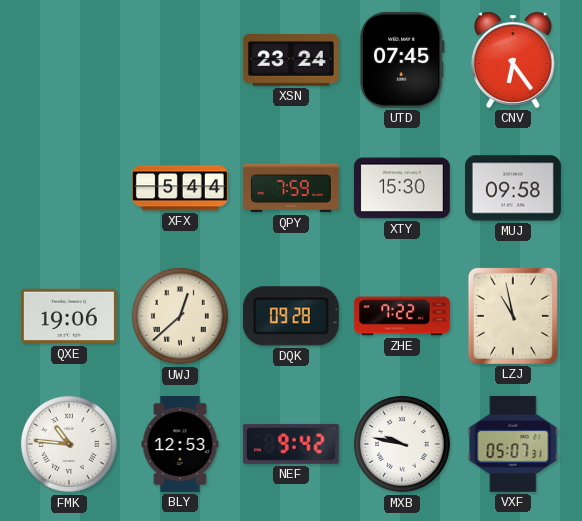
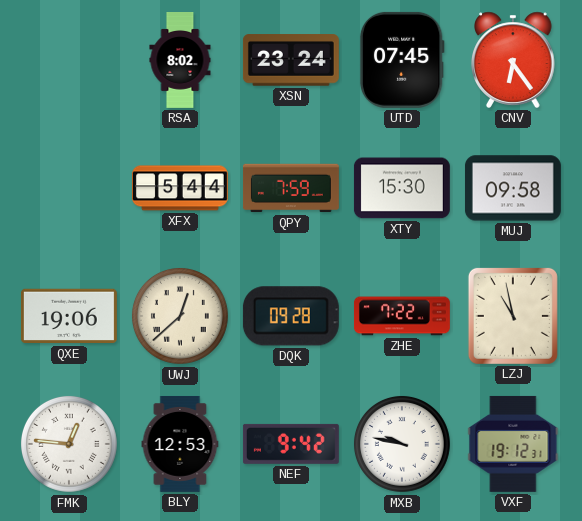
RSA: none -> 8:02 (180, 61)
FMK: 10:46 -> 12:46 (69, 444)
VXF: 05:07 -> 19:12 (513, 444)
